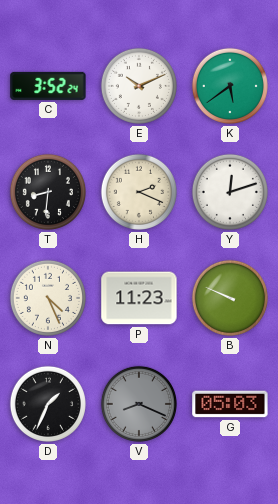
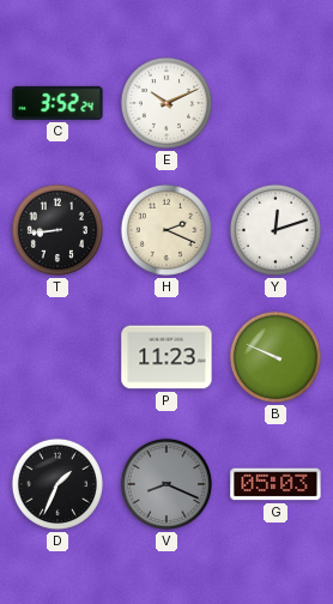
K: 5:39 -> none (230, 86)
T: 8:31 -> 8:44 (57, 230)
N: 4:26 -> none (48, 298)
